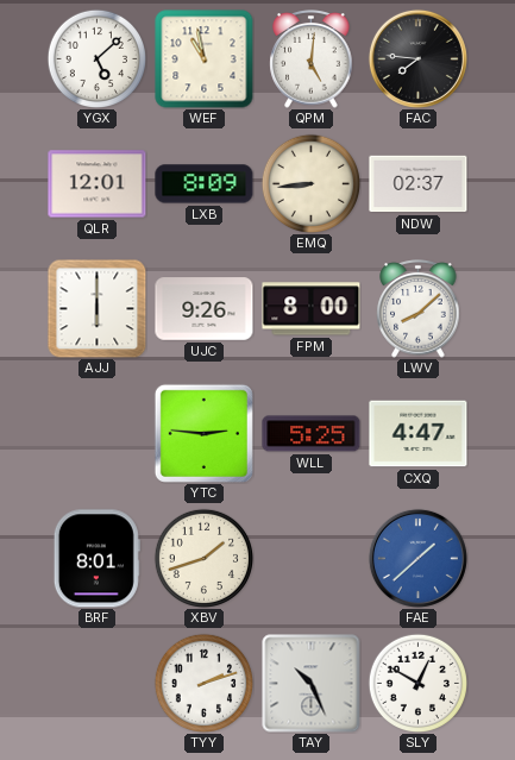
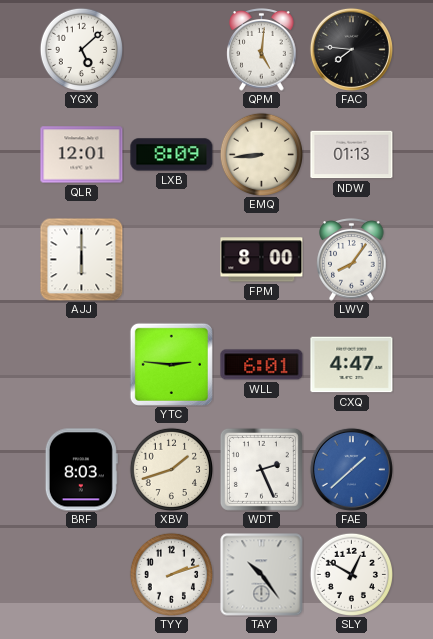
WEF: 10:58 -> none (205, 59)
NDW: 02:37 -> 01:13 (352, 155)
UJC: 9:26 -> none (205, 309)
LWV: 8:08 -> 8:06 (352, 260)
WLL: 5:25 -> 6:01 (262, 365)
BRF: 8:01 -> 8:03 (81, 470)
WDT: none -> 2:26 (261, 469)
TAY: 10:26 -> 10:24 (262, 575)
